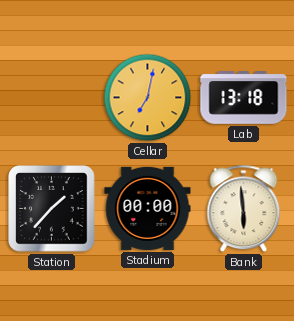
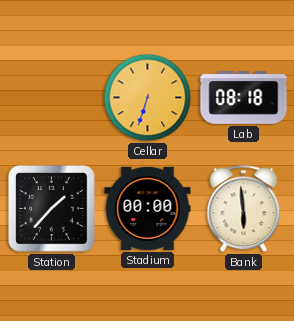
Cellar: 7:02 -> 6:33 (148, 98)
Lab: 13:18 -> 08:18 (244, 98)
